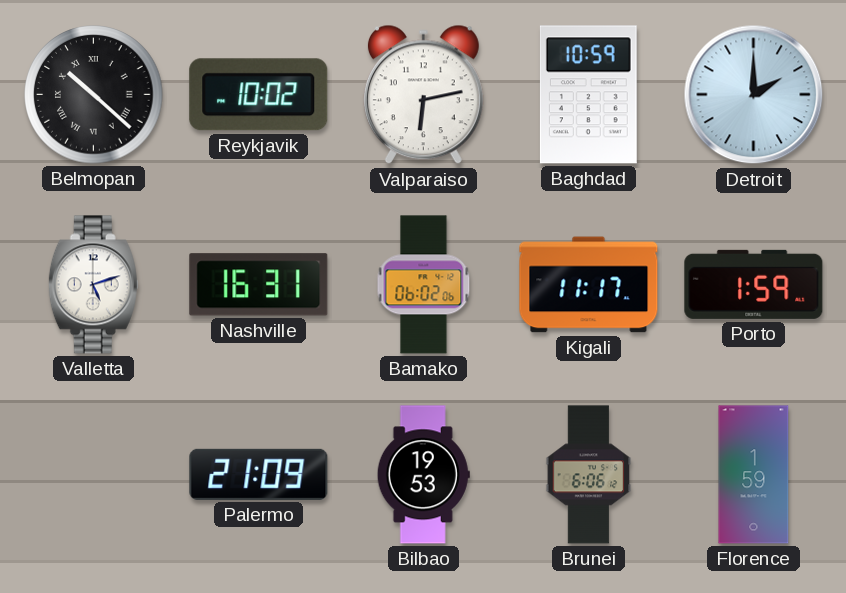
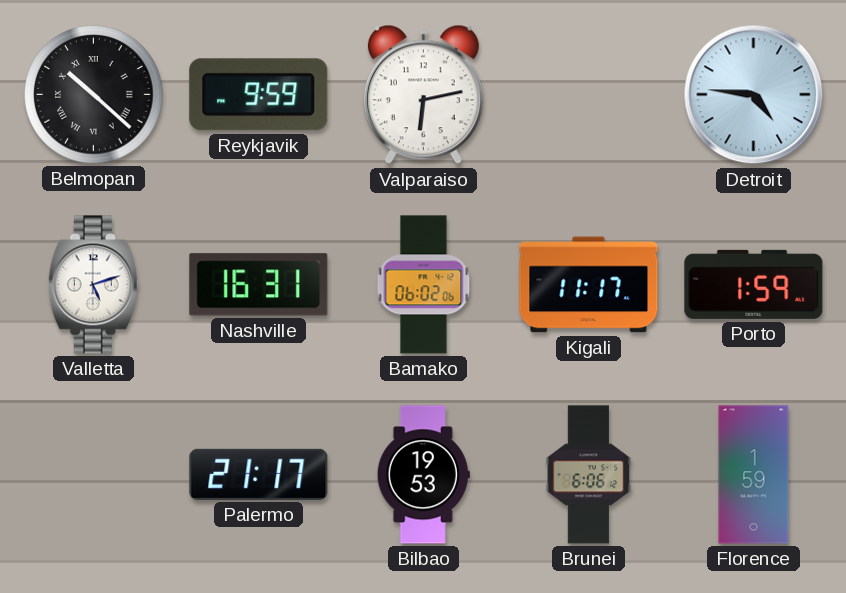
Reykjavik: 10:02 -> 9:59 (259, 95)
Baghdad: 10:59 -> none (588, 95)
Detroit: 2:00 -> 4:46 (754, 95)
Palermo: 21:09 -> 21:17 (259, 474)
